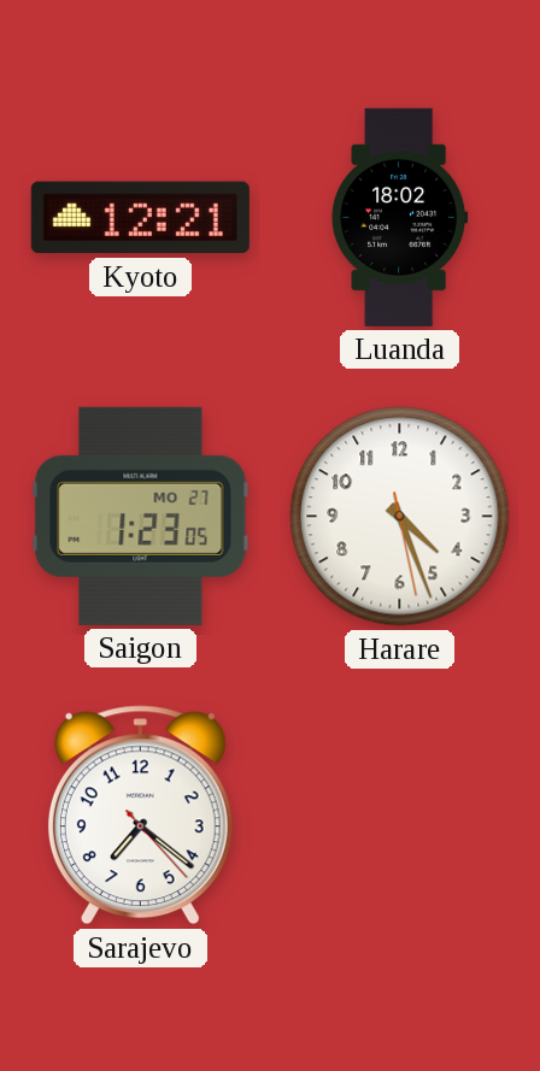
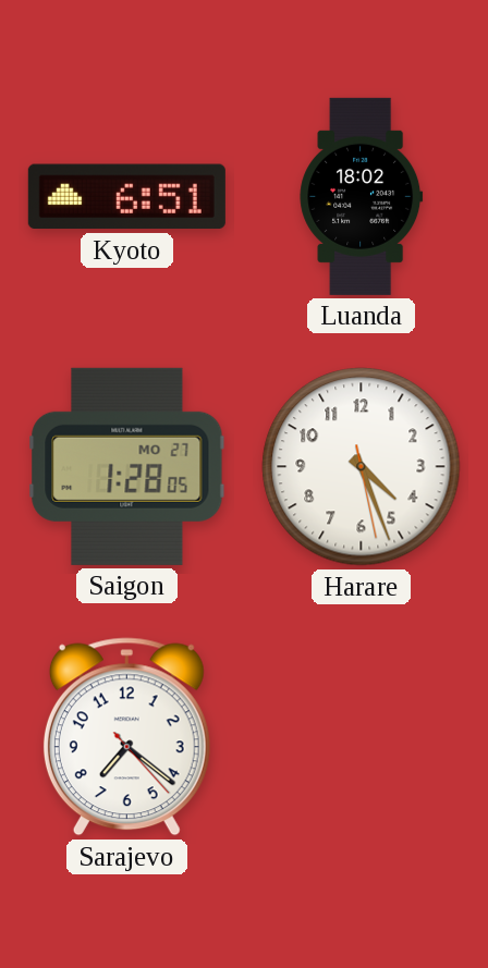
Kyoto: 12:21 -> 6:51 (126, 197)
Saigon: 1:23 -> 1:28 (127, 466)
